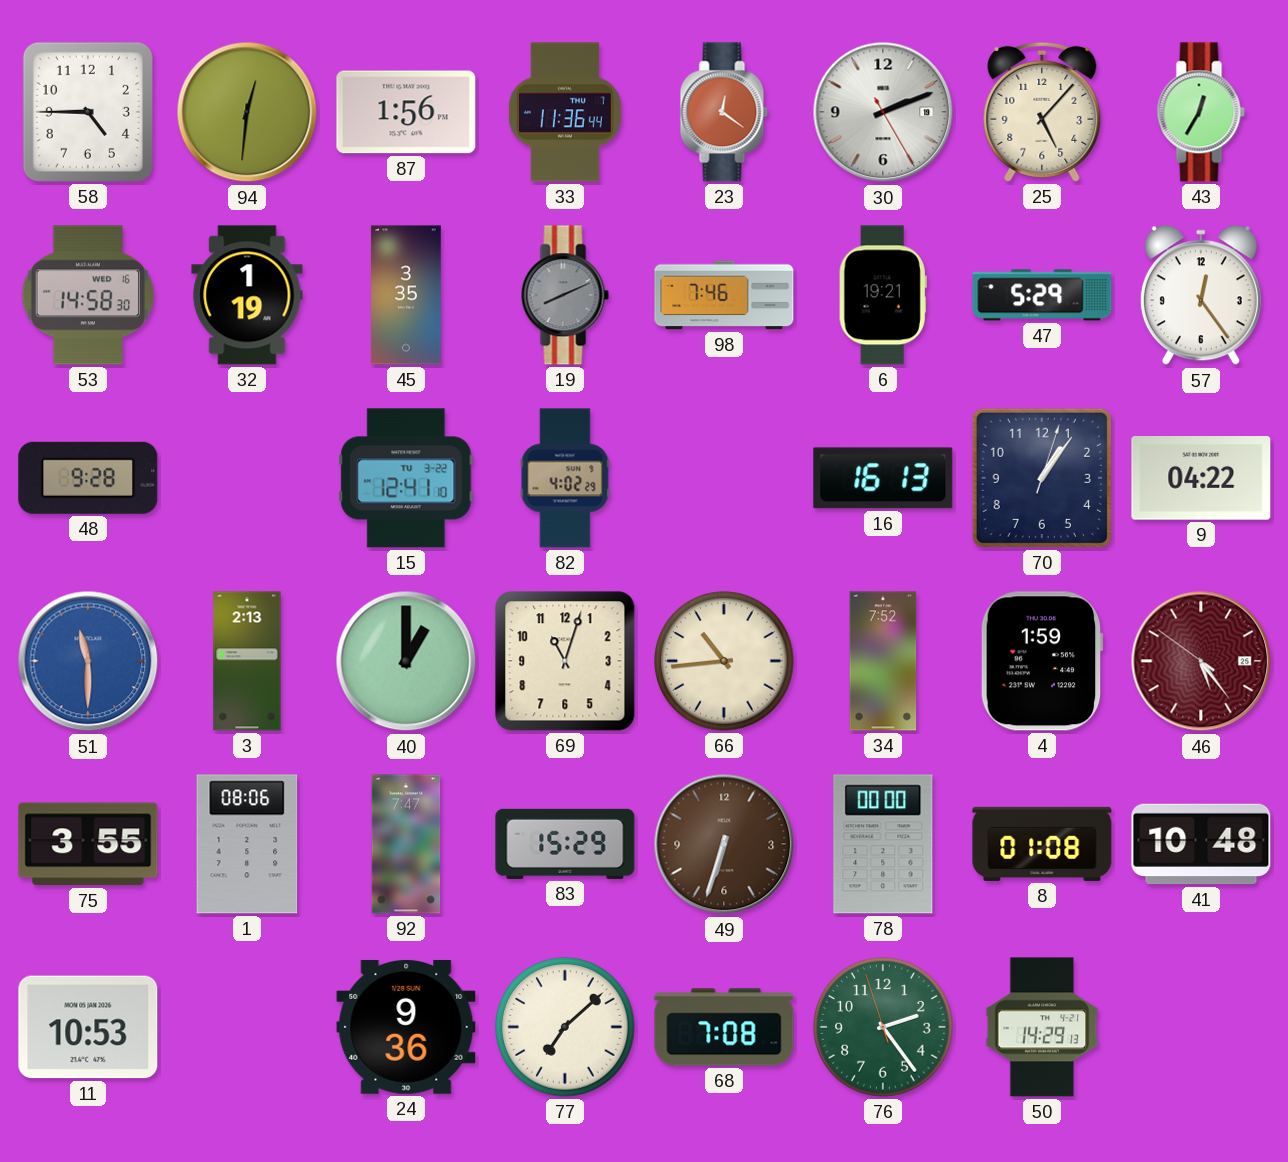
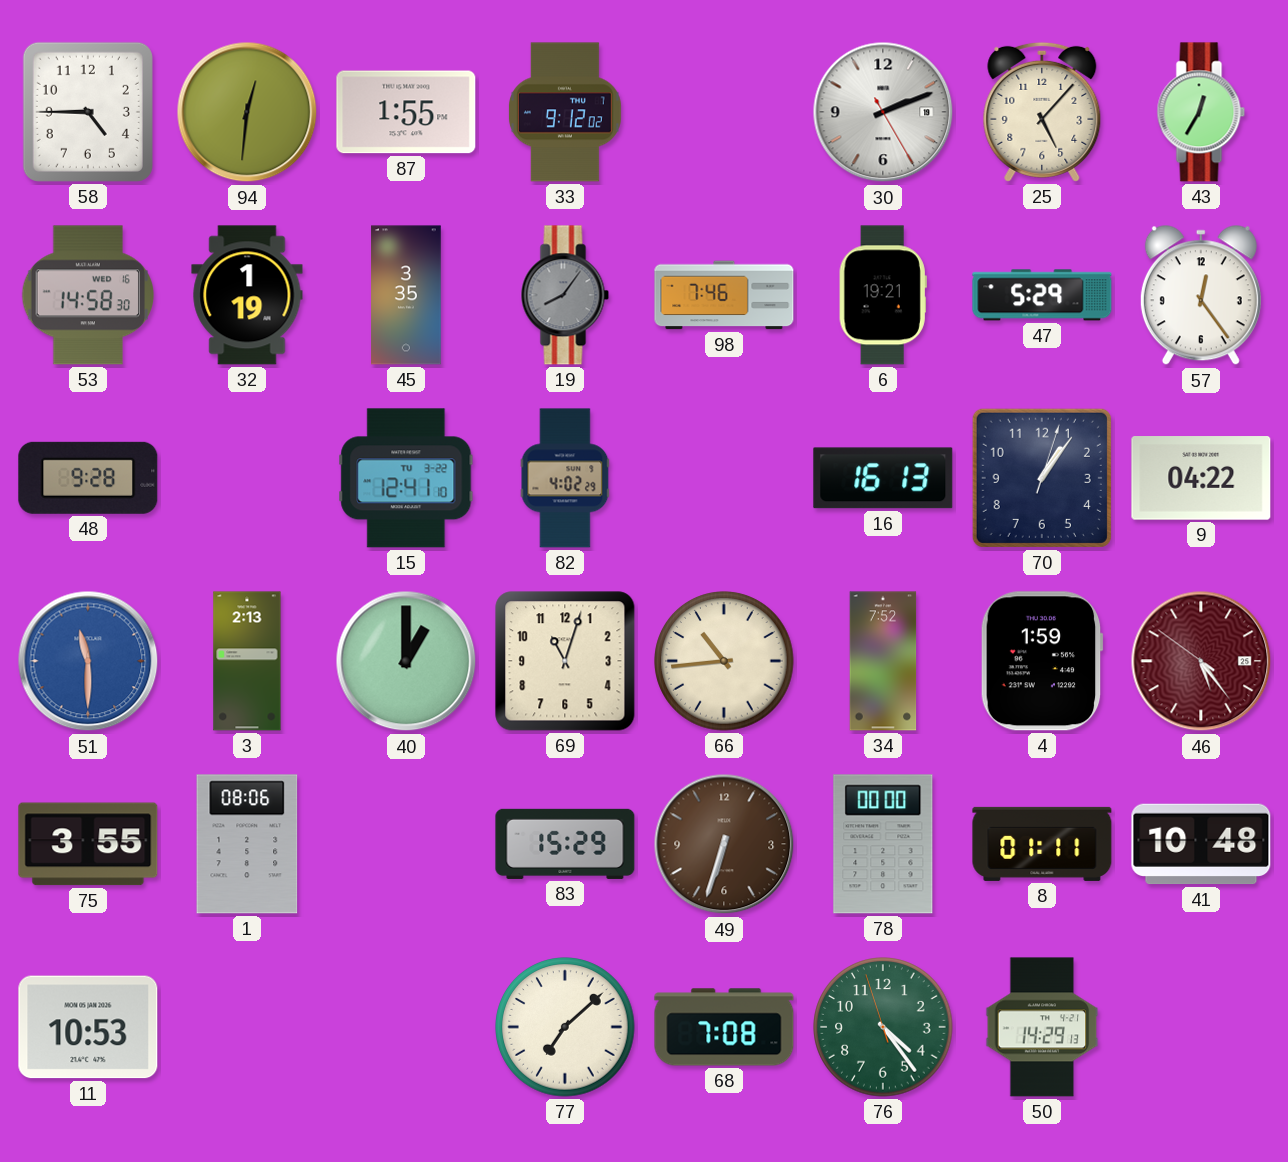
87: 1:56 -> 1:55 (406, 112)
33: 11:36 -> 9:12 (565, 112)
23: 12:21 -> none (724, 112)
19: 8:11 -> 8:06 (565, 295)
92: 7:47 -> none (406, 844)
8: 01:08 -> 01:11 (1042, 844)
24: 9:36 -> none (406, 1027)
76: 2:23 -> 4:23 (883, 1027)
